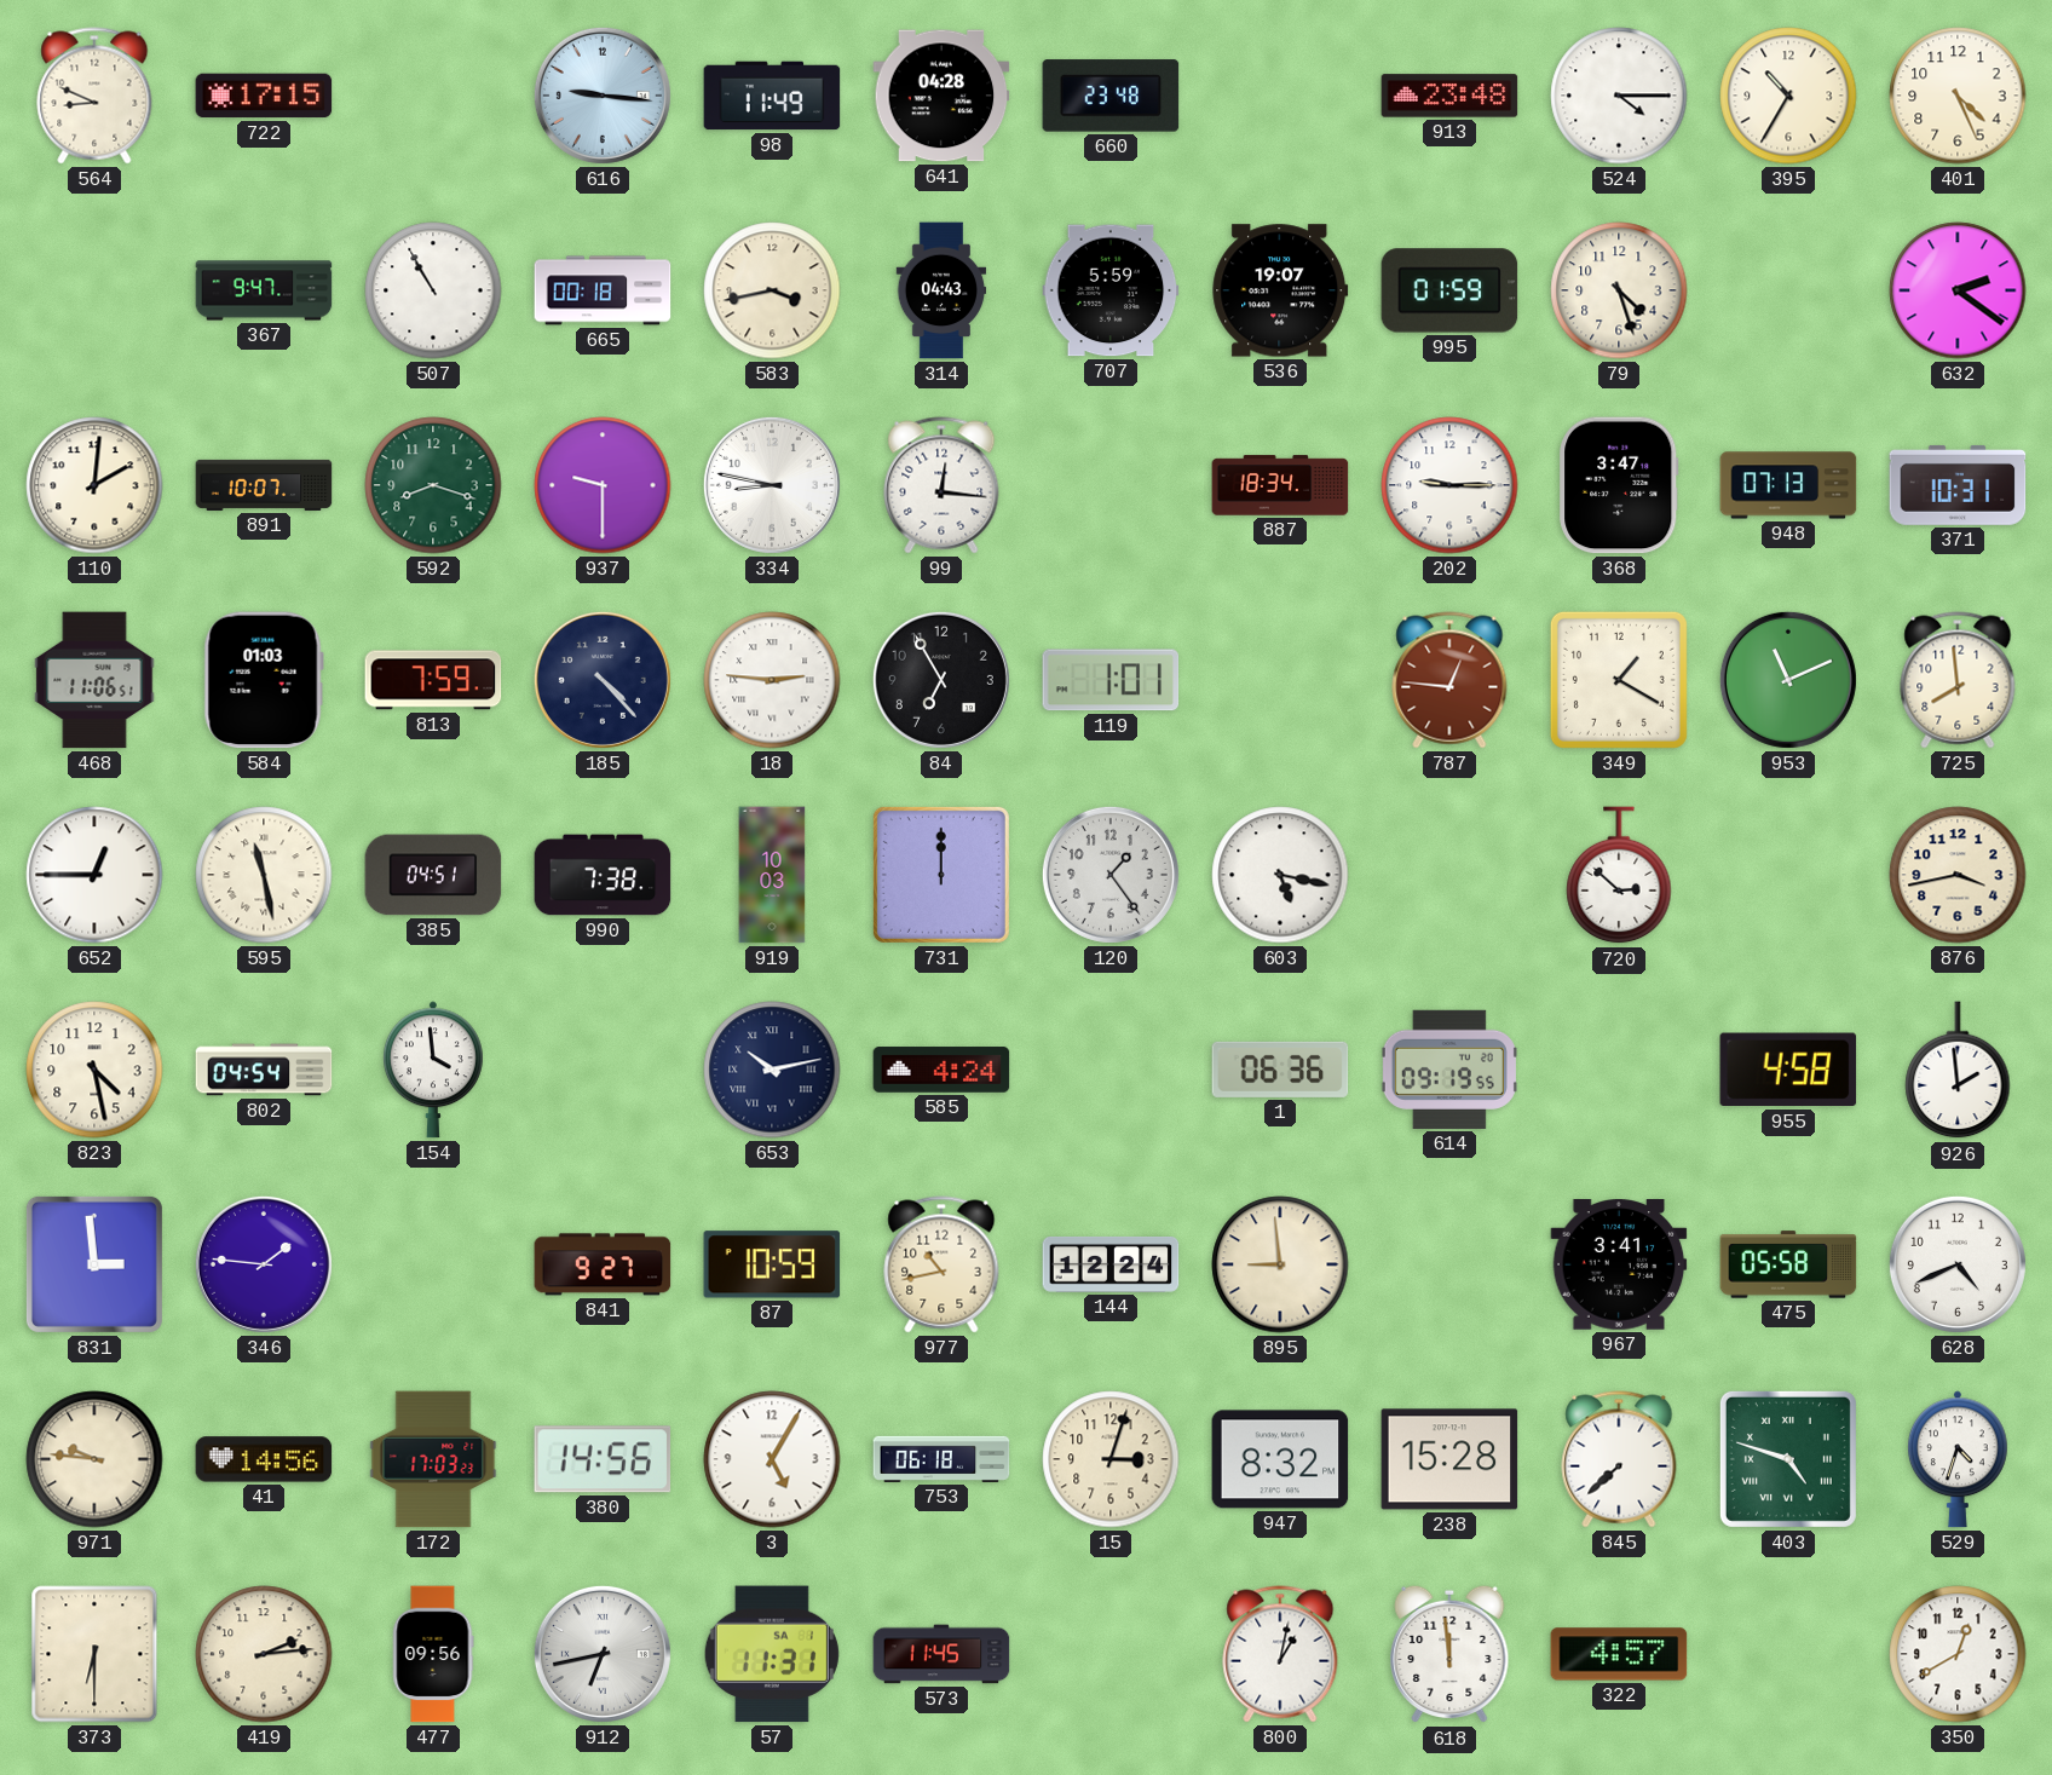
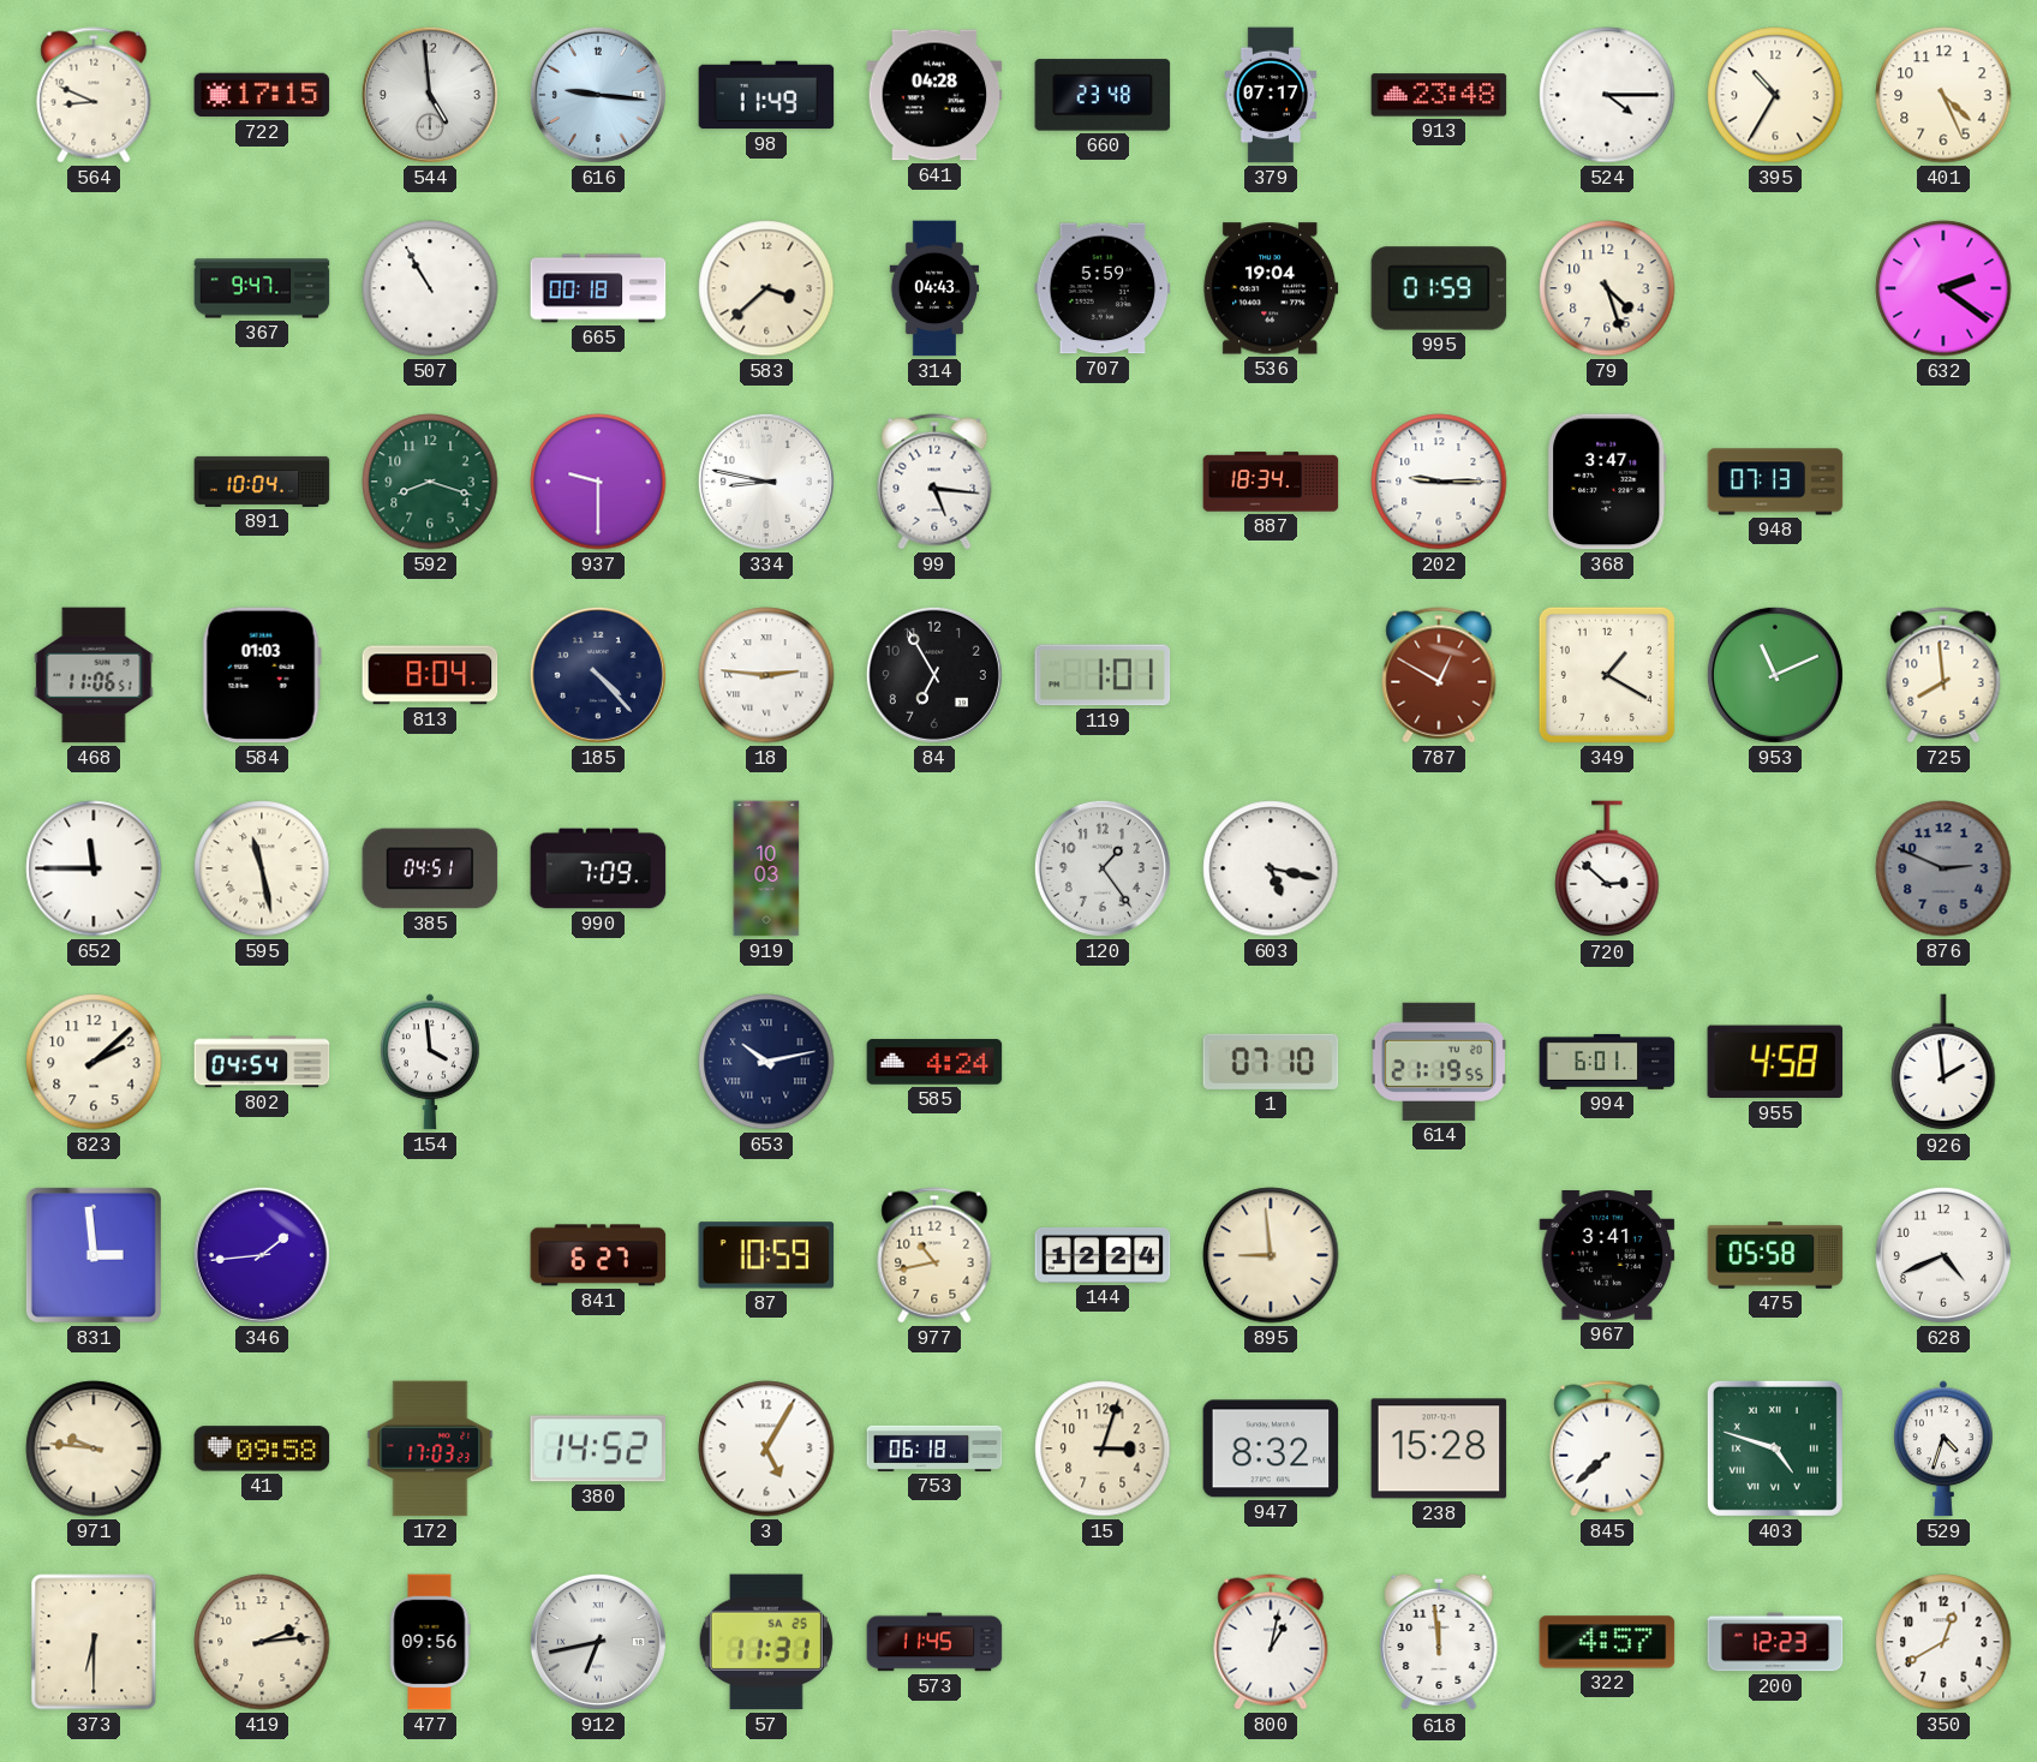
544: none -> 4:59 (430, 95)
379: none -> 07:17 (1271, 95)
583: 3:43 -> 3:38 (766, 288)
536: 19:07 -> 19:04 (1271, 288)
110: 2:01 -> none (94, 485)
891: 10:07 -> 10:04 (262, 482)
99: 12:16 -> 5:16 (934, 482)
371: 10:31 -> none (1958, 485)
813: 7:59 -> 8:04 (430, 675)
787: 12:46 -> 12:50 (1439, 675)
652: 12:45 -> 11:45 (94, 868)
990: 7:38 -> 7:09 (598, 868)
731: 12:00 -> none (941, 875)
876: 3:43 -> 2:49 (1943, 868)
876 dial: cream -> grey (1943, 868)
823: 4:28 -> 2:08 (94, 1062)
1: 06:36 -> 07:10 (1271, 1062)
614: 09:19 -> 21:19 (1439, 1062)
994: none -> 6:01 (1607, 1062)
346: 1:46 -> 1:44 (262, 1255)
841: 9:27 -> 6:27 (598, 1255)
41: 14:56 -> 09:58 (262, 1449)
380: 14:56 -> 14:52 (598, 1449)
57 date: SA 1 -> SA 25 (766, 1642)
200: none -> 12:23 (1775, 1642)
